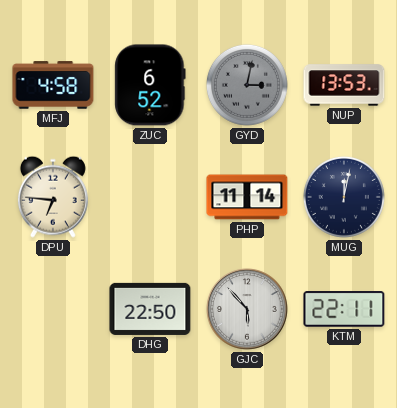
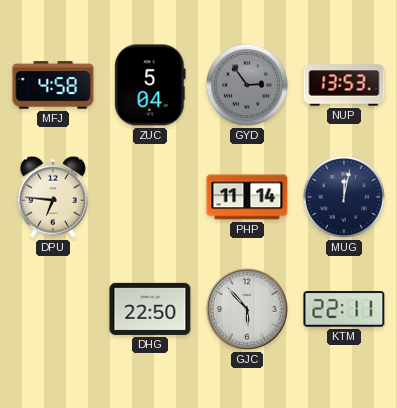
ZUC: 6:52 -> 5:04 (150, 85)
GYD: 3:02 -> 2:54 (247, 85)
